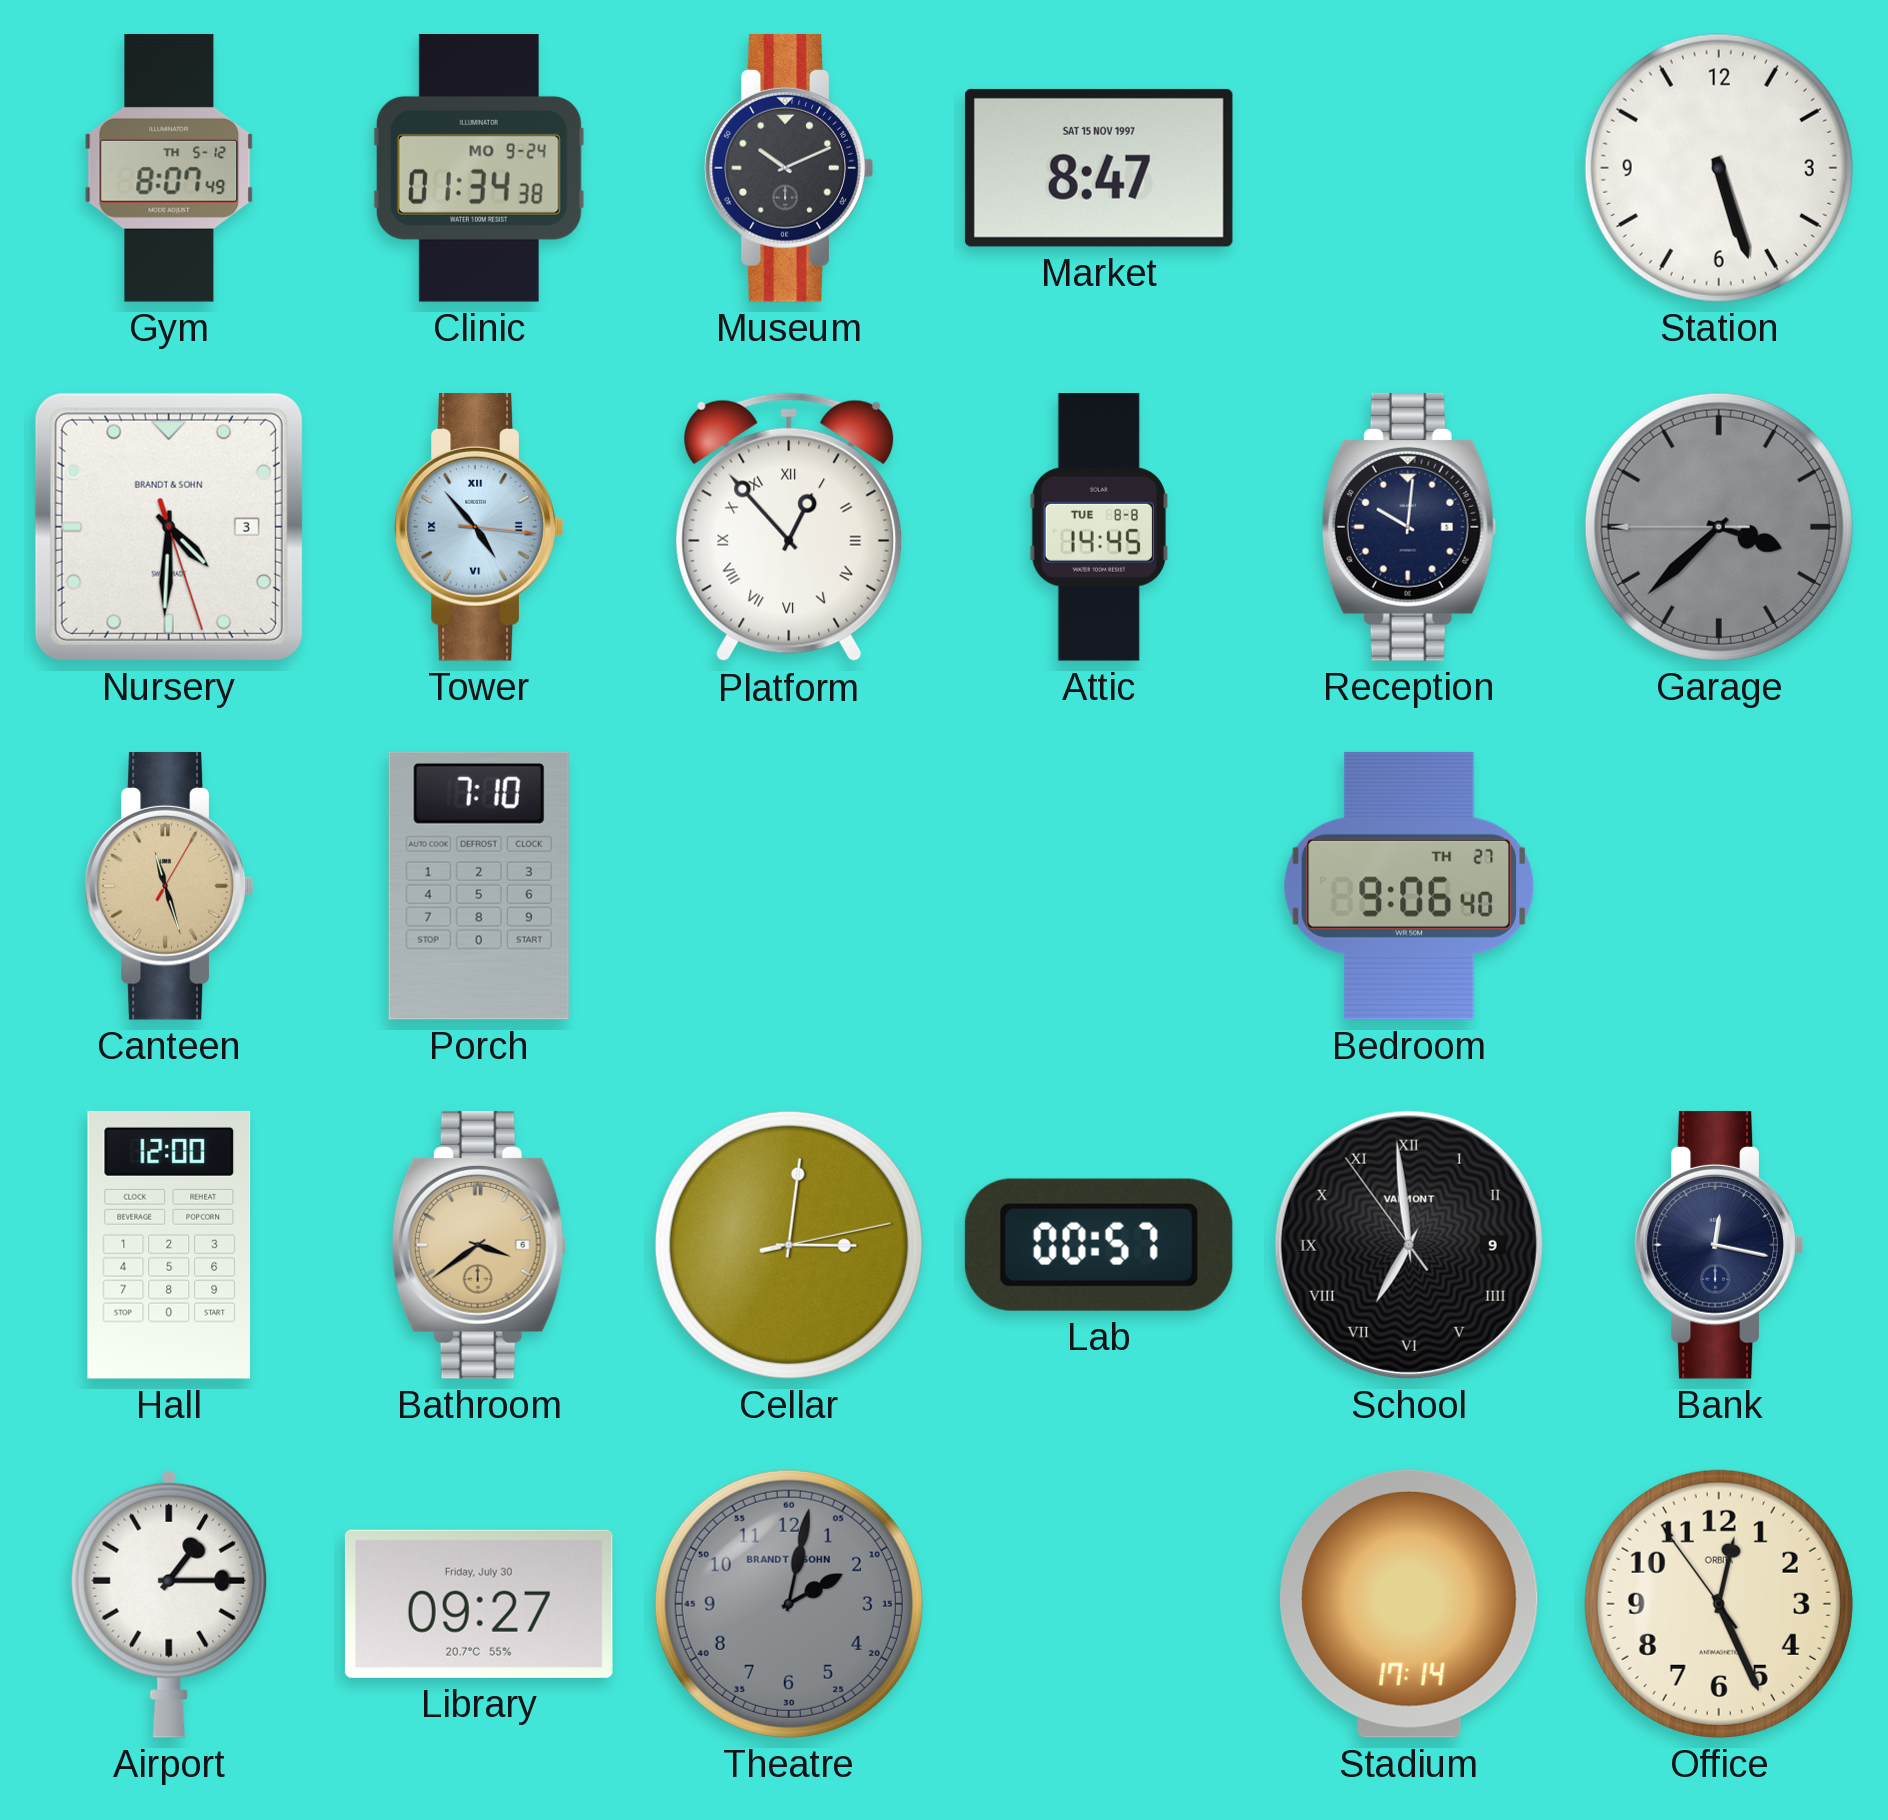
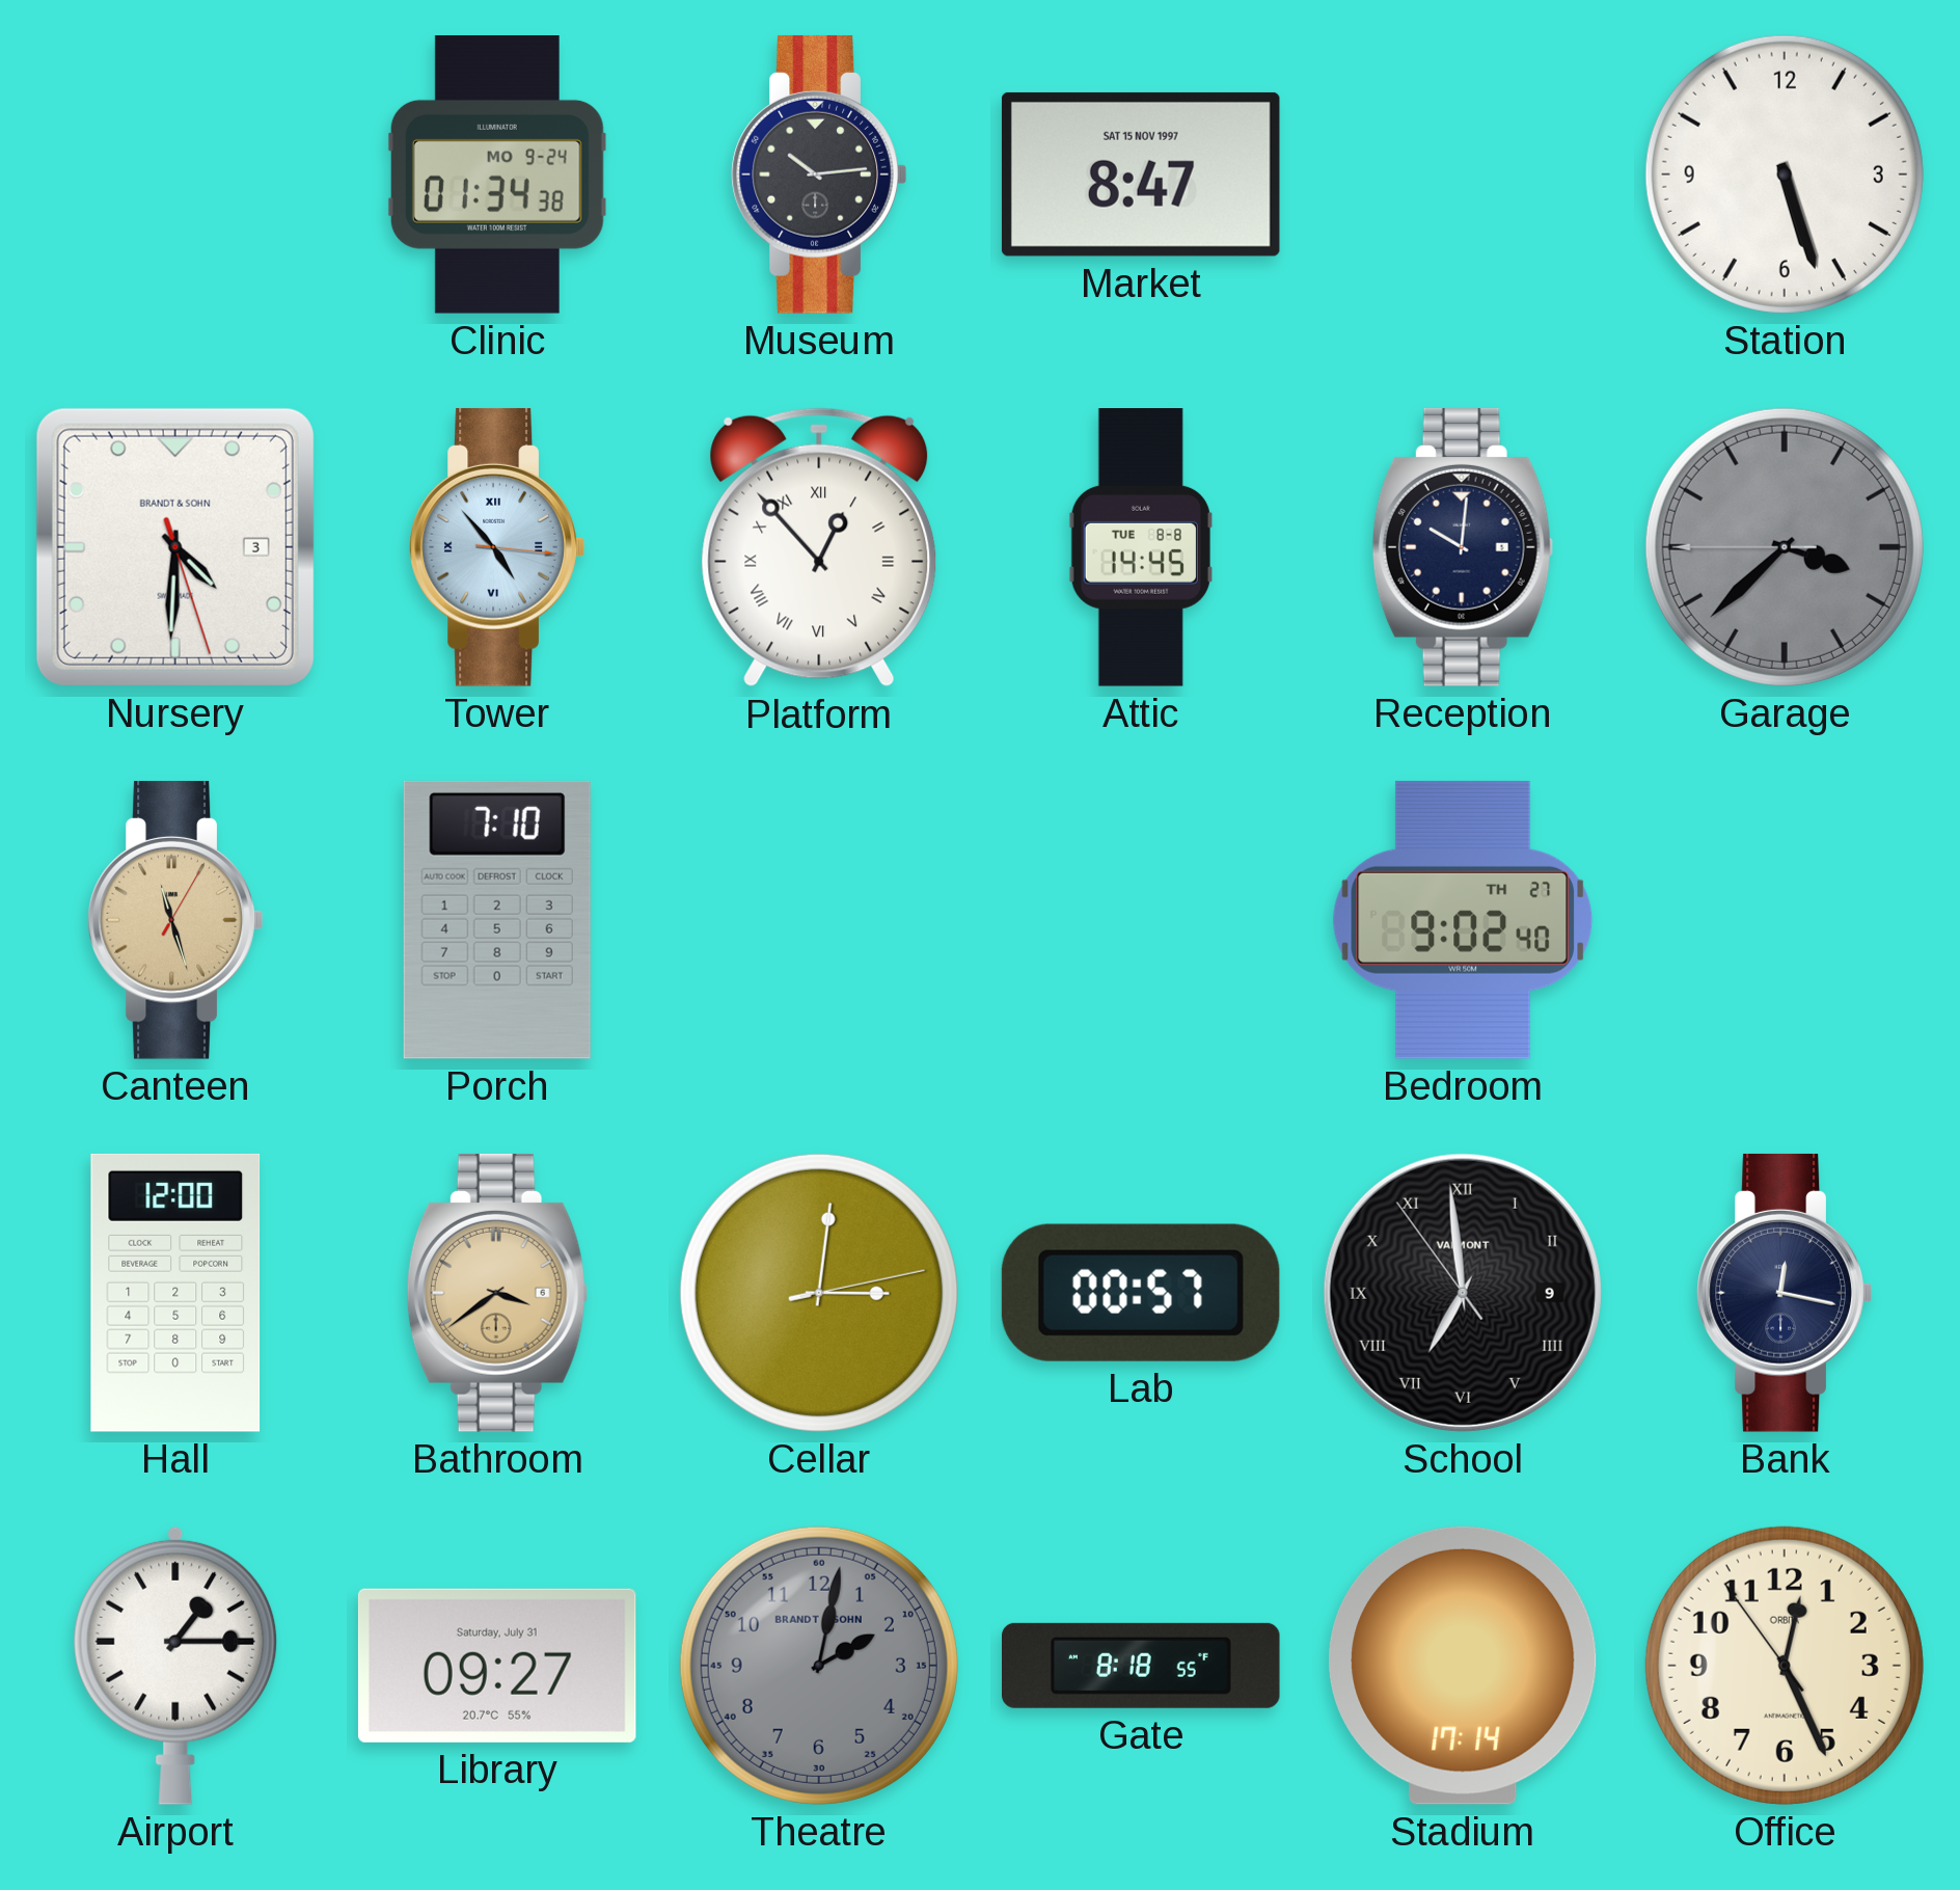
Gym: 8:07 -> none (169, 169)
Museum: 10:11 -> 10:14 (819, 174)
Bedroom: 9:06 -> 9:02 (1463, 920)
Library date: Friday, July 30 -> Saturday, July 31 (497, 1666)
Gate: none -> 8:18 (1142, 1666)
